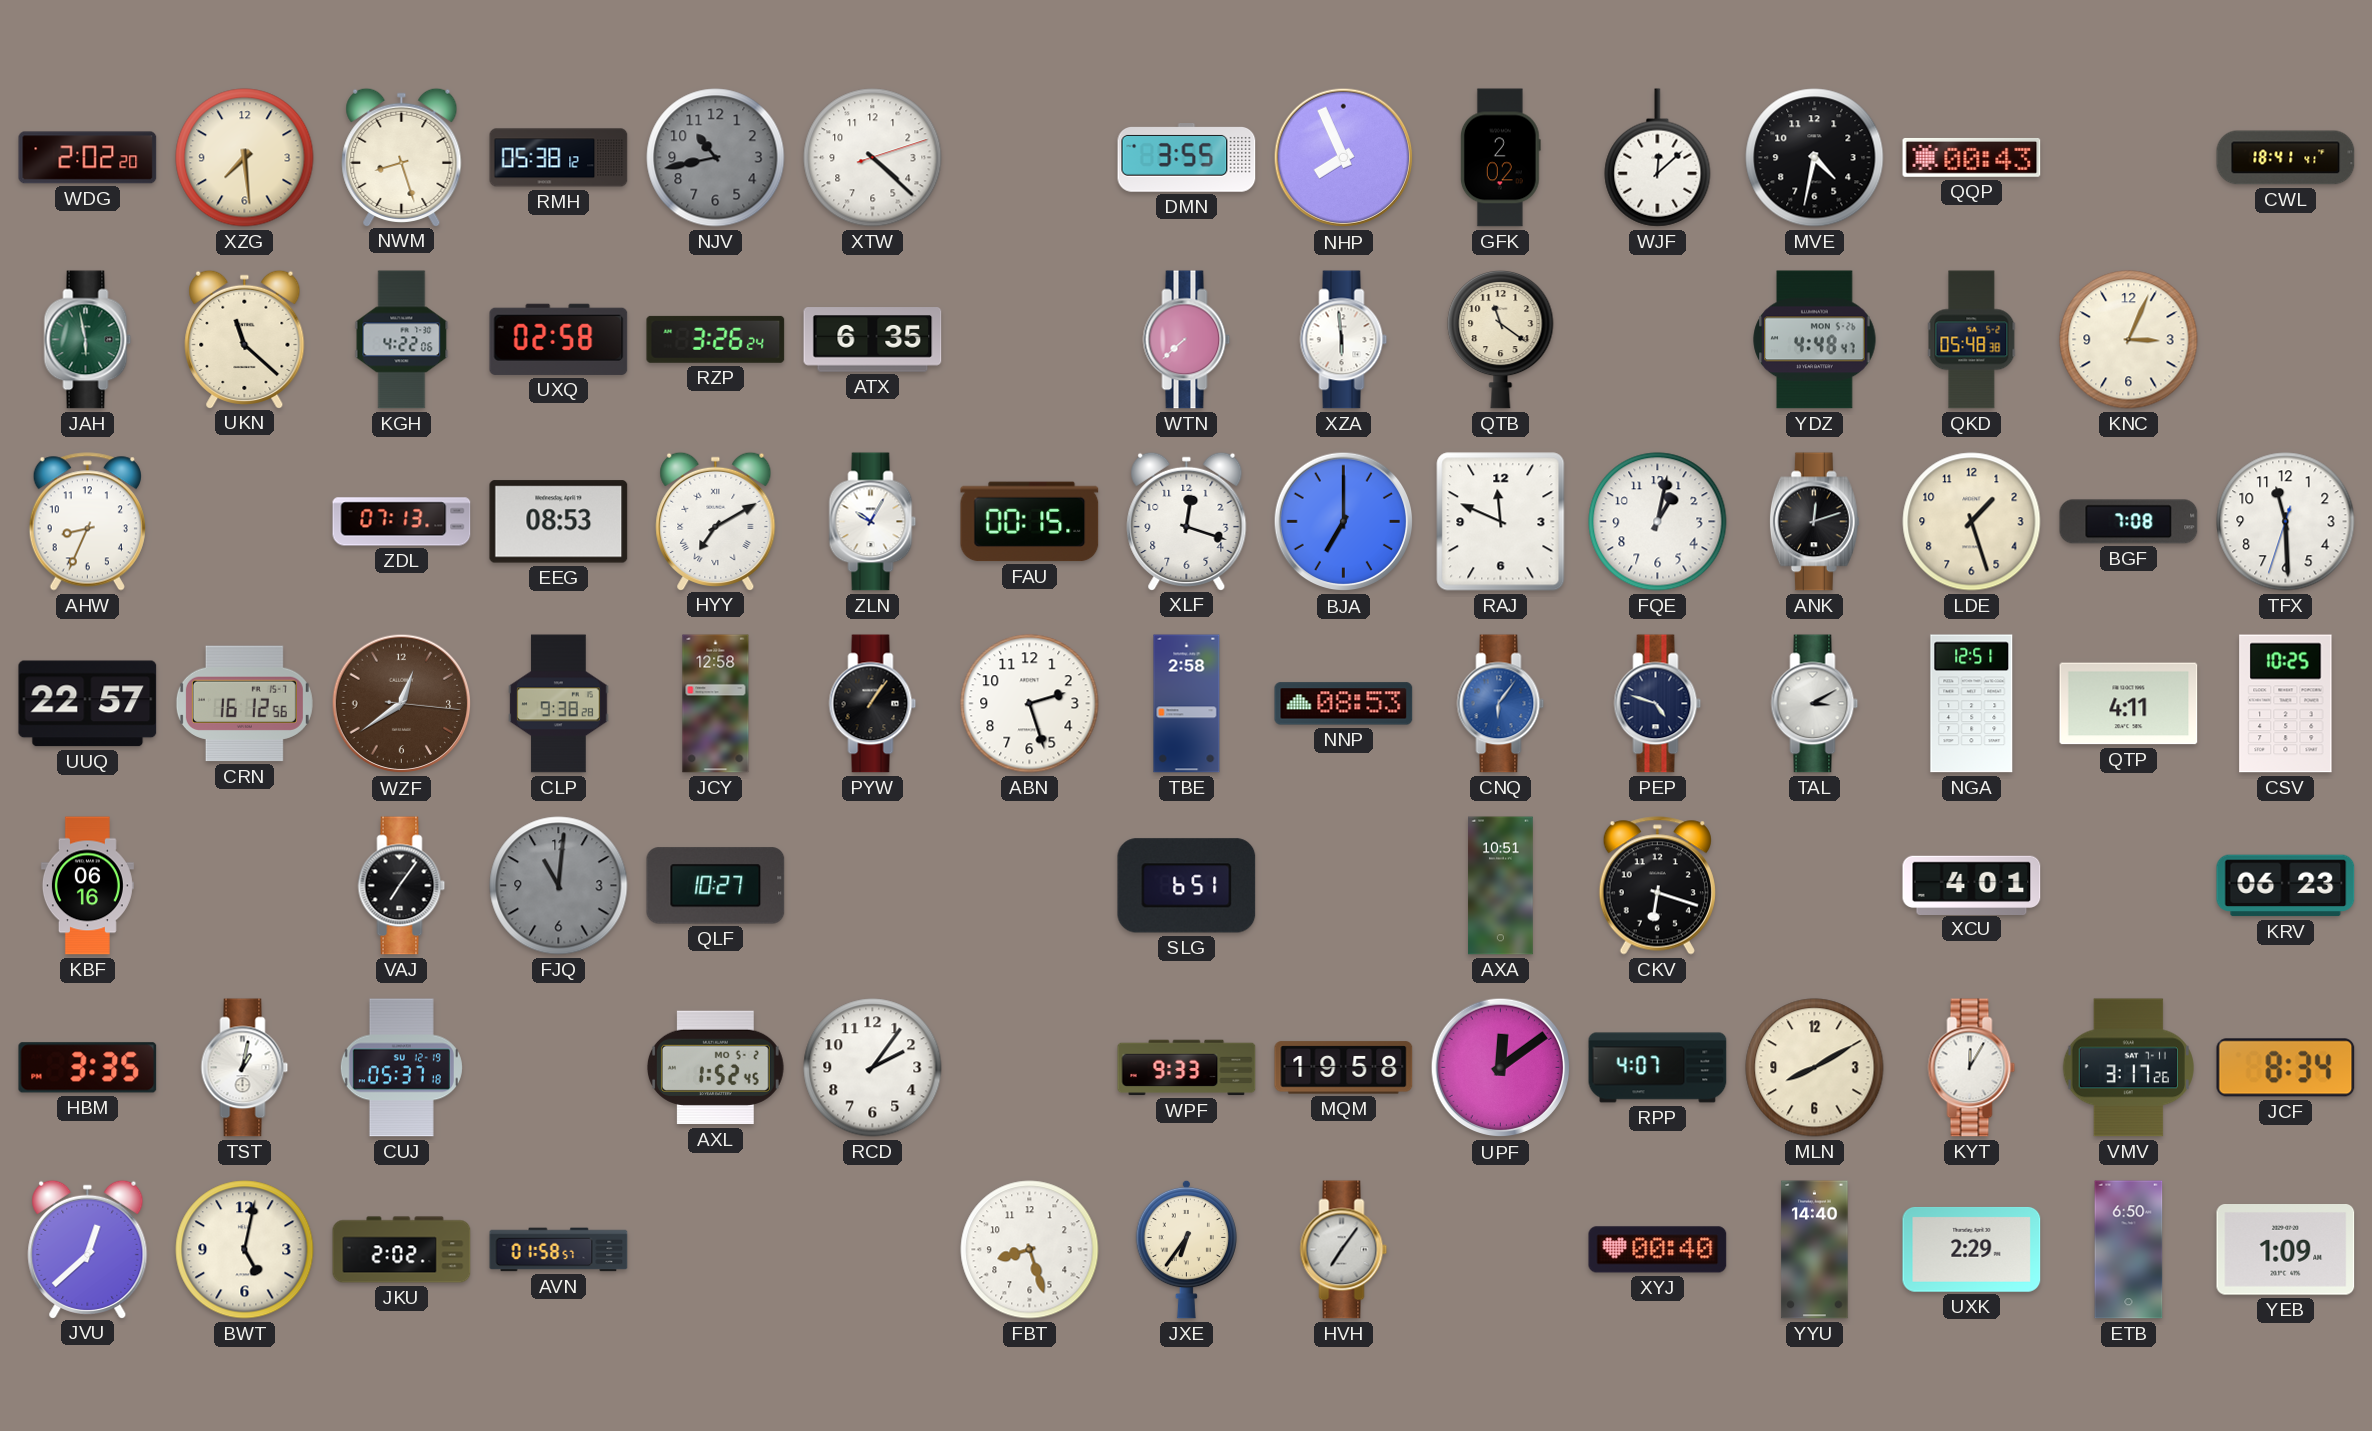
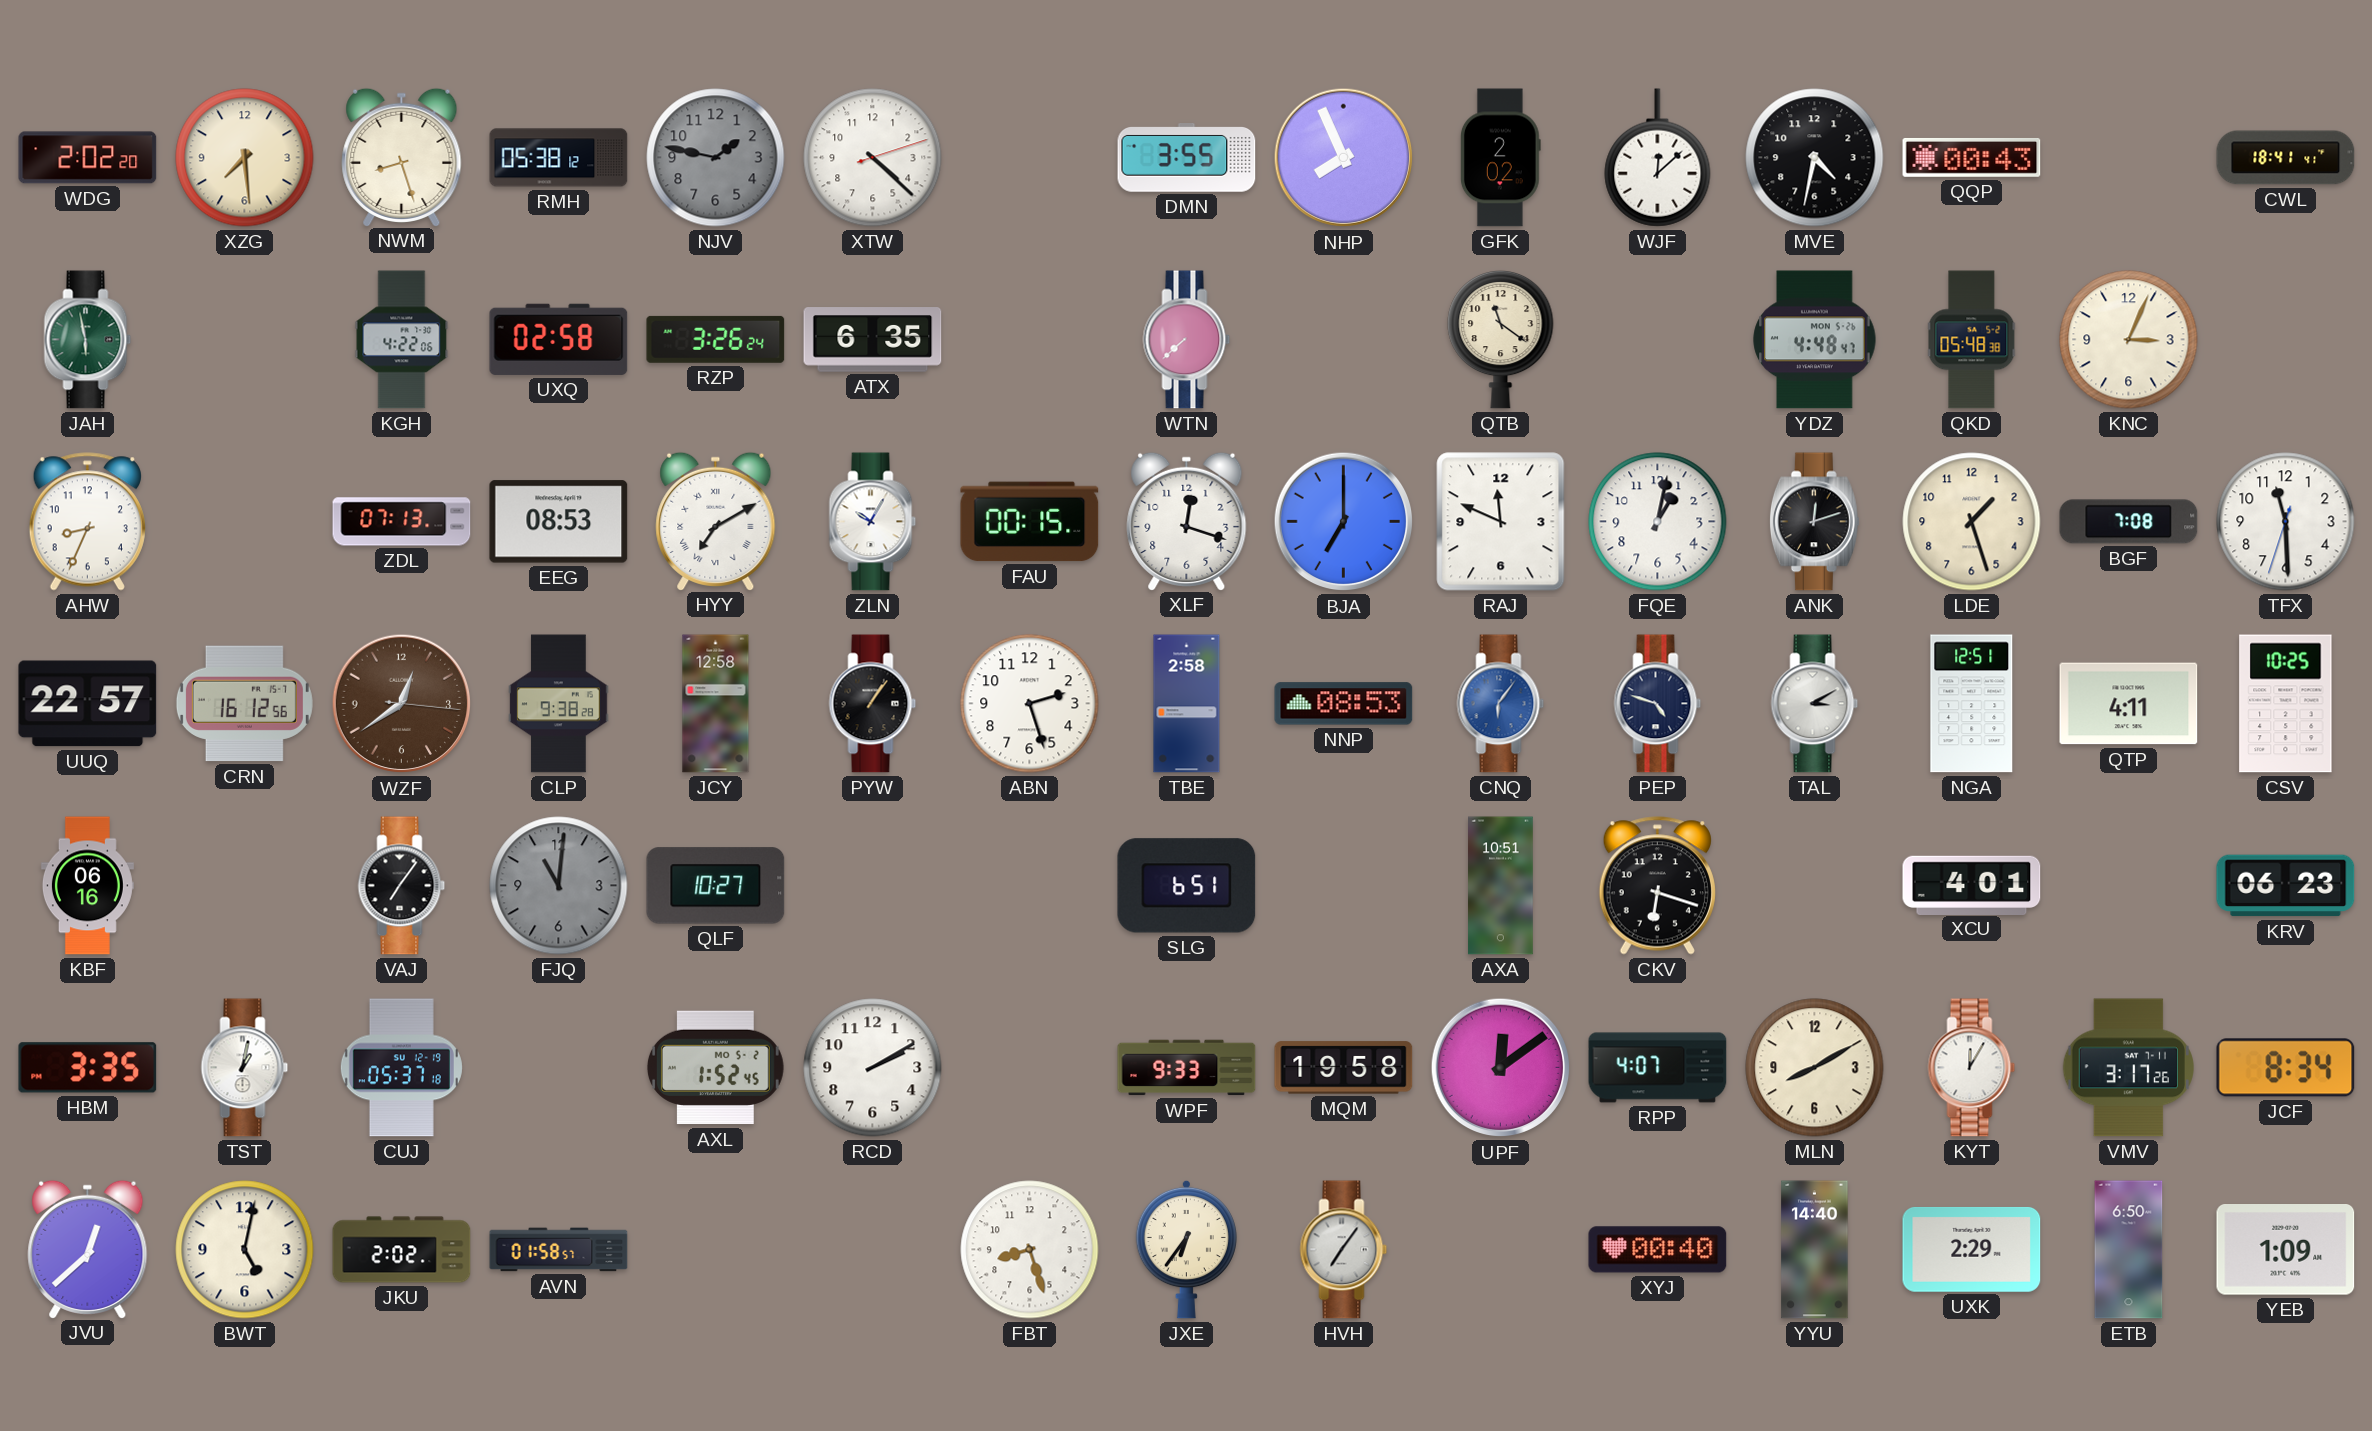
NJV: 10:43 -> 1:47 (716, 158)
UKN: 11:22 -> none (245, 339)
XZA: 5:59 -> none (1344, 340)
RCD: 2:06 -> 2:10 (873, 1068)
